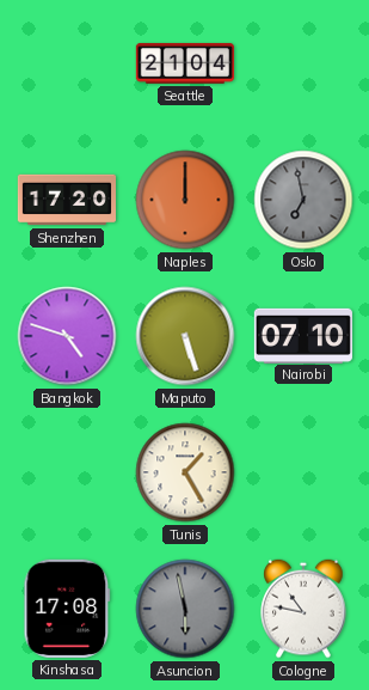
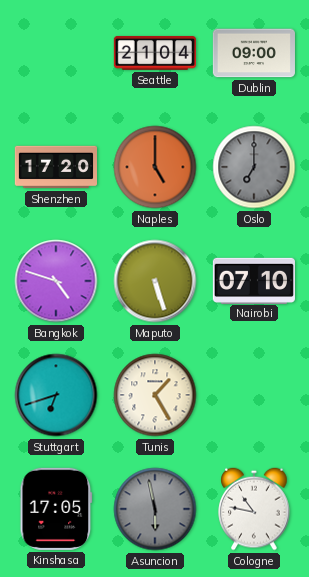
Dublin: none -> 09:00 (254, 53)
Naples: 12:00 -> 5:00 (155, 167)
Oslo: 6:58 -> 7:00 (254, 167)
Stuttgart: none -> 6:42 (56, 395)
Kinshasa: 17:08 -> 17:05 (56, 509)
